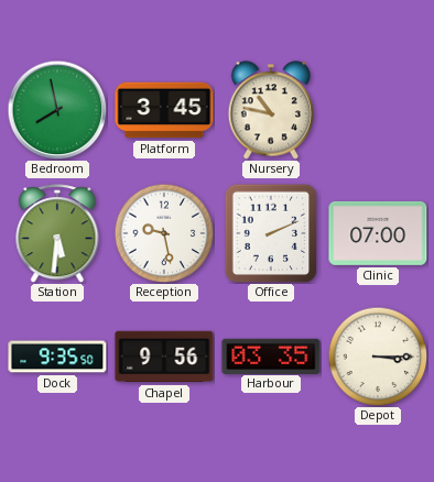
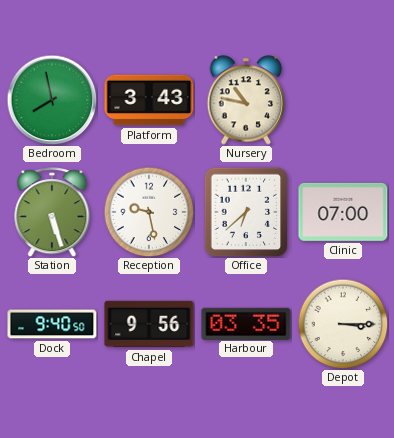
Platform: 3:45 -> 3:43 (149, 100)
Station: 5:31 -> 5:27 (52, 212)
Office: 2:11 -> 6:38 (246, 212)
Dock: 9:35 -> 9:40 (52, 324)
